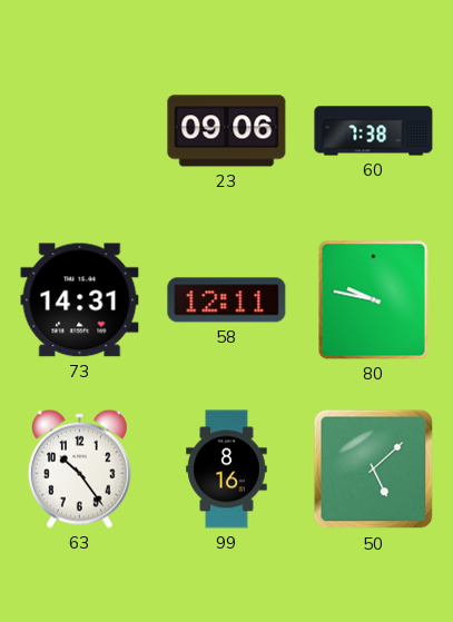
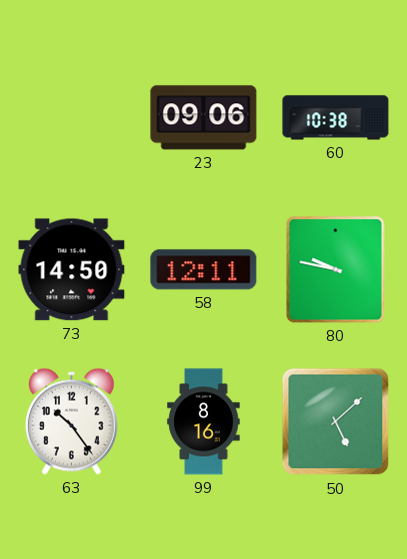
60: 7:38 -> 10:38 (336, 118)
73: 14:31 -> 14:50 (72, 270)
